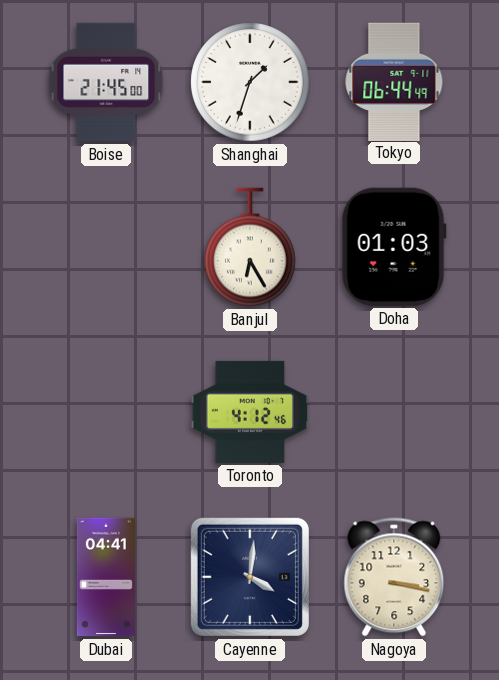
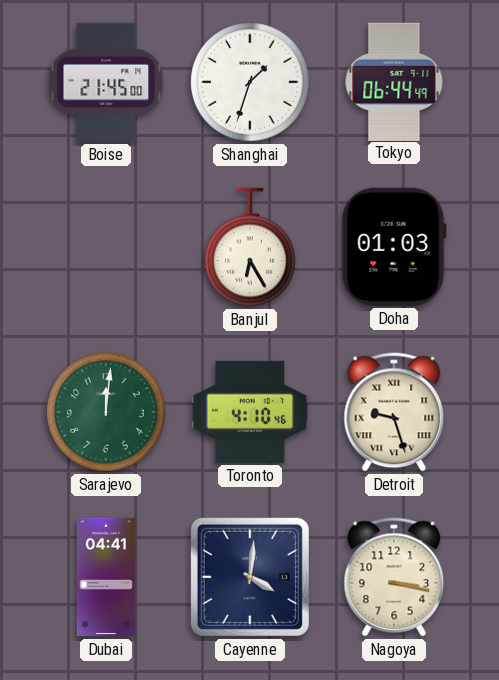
Sarajevo: none -> 12:01 (106, 412)
Toronto: 4:12 -> 4:10 (250, 412)
Detroit: none -> 9:27 (394, 412)
